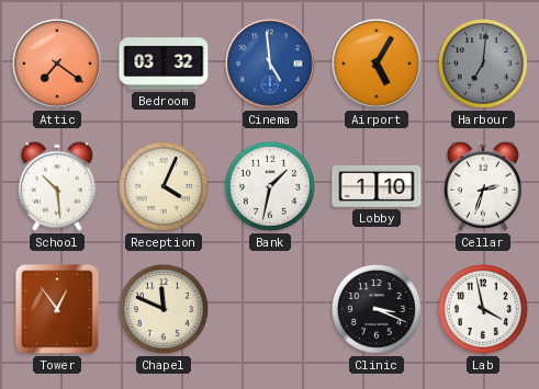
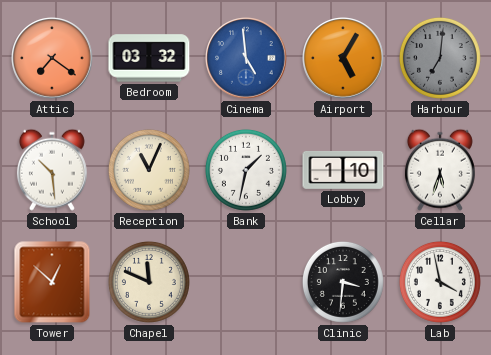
Reception: 4:04 -> 11:04 (149, 170)
Cellar: 2:33 -> 5:33 (440, 170)
Tower: 12:54 -> 12:52 (52, 282)
Clinic: 3:19 -> 3:31 (343, 282)
